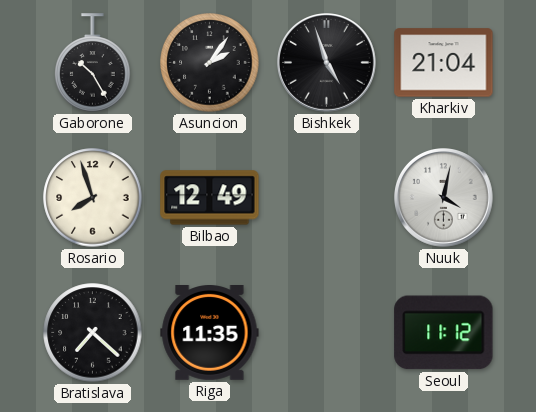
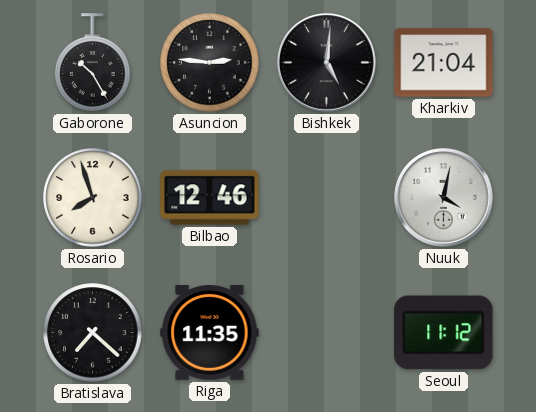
Asuncion: 2:06 -> 2:46 (210, 63)
Bishkek: 4:57 -> 5:01 (327, 63)
Bilbao: 12:49 -> 12:46 (210, 198)
